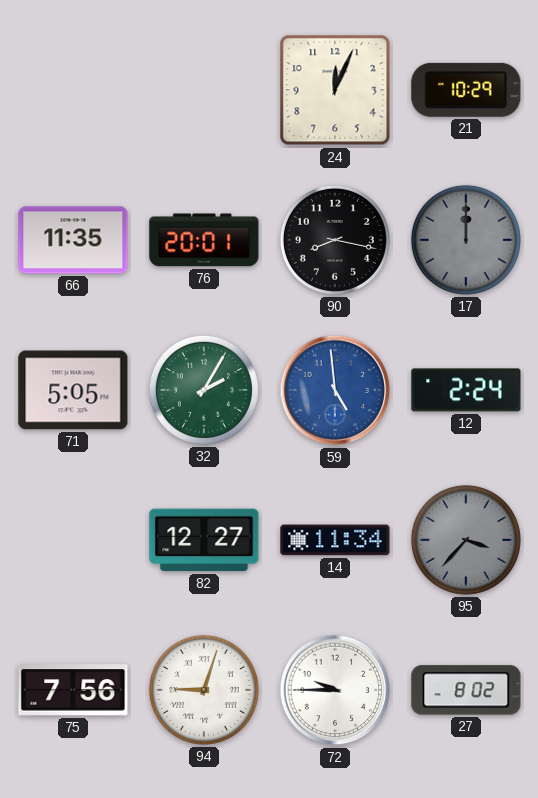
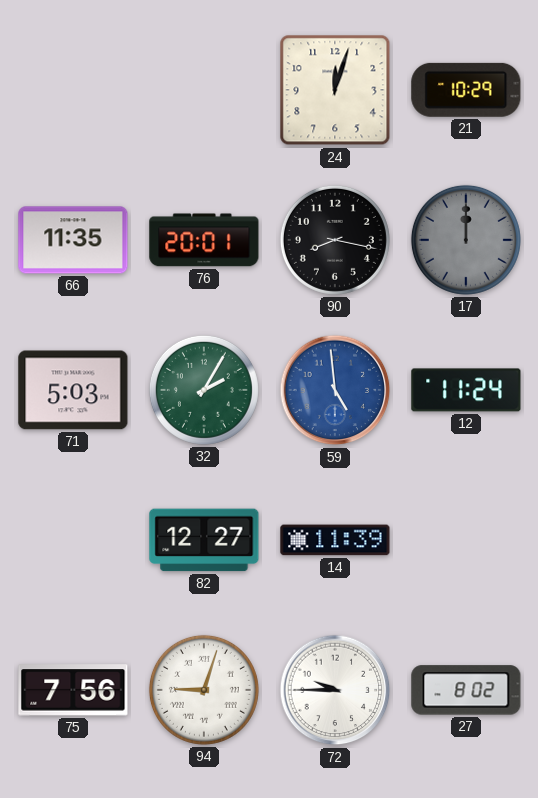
24: 12:04 -> 12:03 (335, 90)
71: 5:05 -> 5:03 (73, 390)
12: 2:24 -> 11:24 (466, 390)
14: 11:34 -> 11:39 (335, 540)
95: 3:37 -> none (466, 540)
